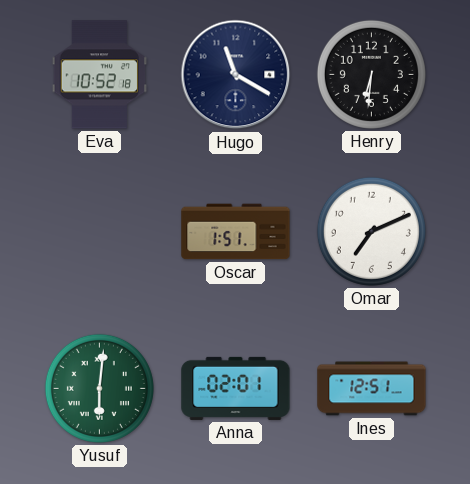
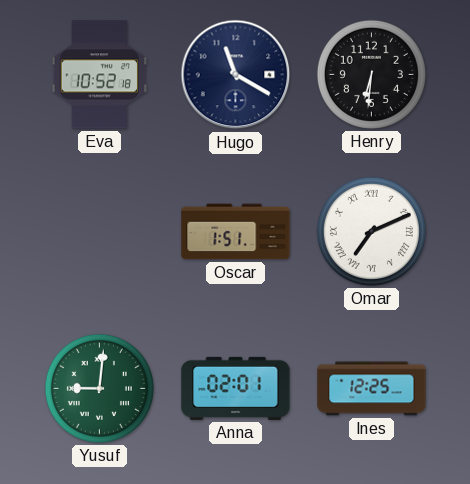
Omar numerals: Arabic -> Roman (371, 231)
Yusuf: 6:01 -> 9:01 (99, 388)
Ines: 12:51 -> 12:25 (372, 389)
